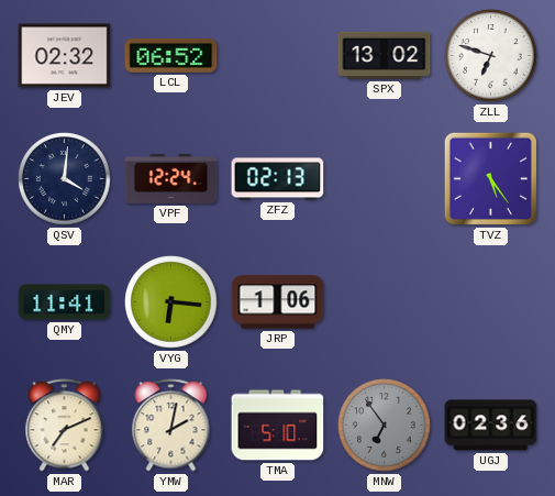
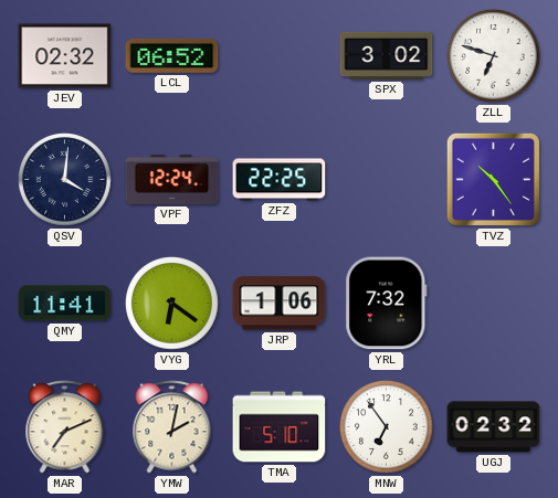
SPX: 13:02 -> 3:02 (387, 55)
ZFZ: 02:13 -> 22:25 (280, 180)
TVZ: 5:24 -> 10:24 (493, 179)
VYG: 6:16 -> 6:21 (172, 304)
YRL: none -> 7:32 (387, 304)
MNW dial: grey -> white (387, 427)
UGJ: 02:36 -> 02:32 (494, 427)
